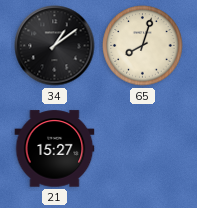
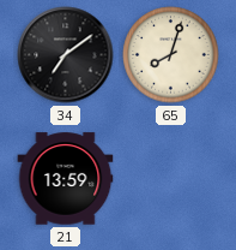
34: 1:09 -> 7:09 (66, 55)
21: 15:27 -> 13:59 (66, 179)
